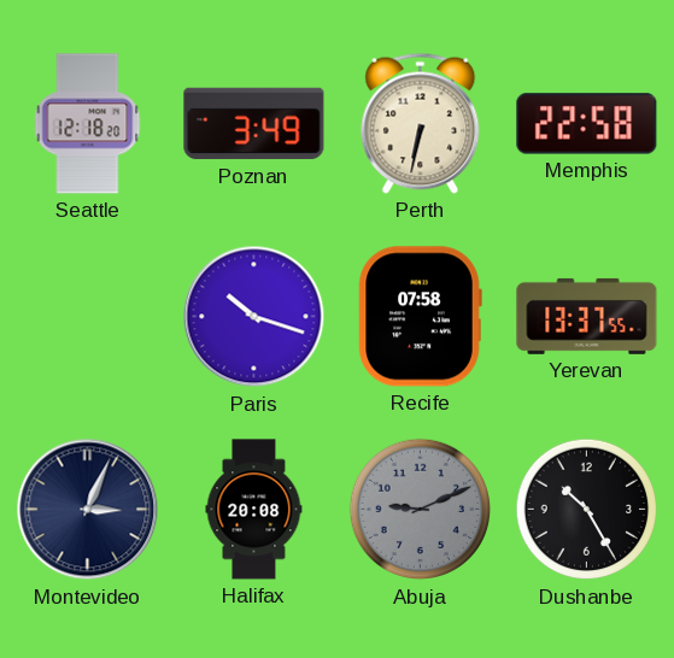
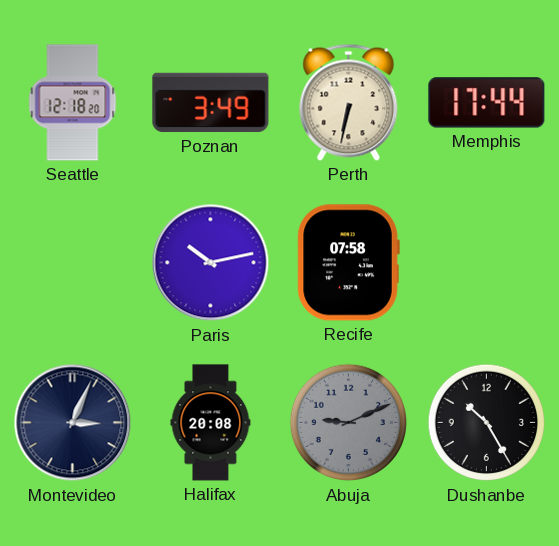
Memphis: 22:58 -> 17:44 (487, 103)
Paris: 10:18 -> 10:13 (211, 263)
Yerevan: 13:37 -> none (587, 316)
